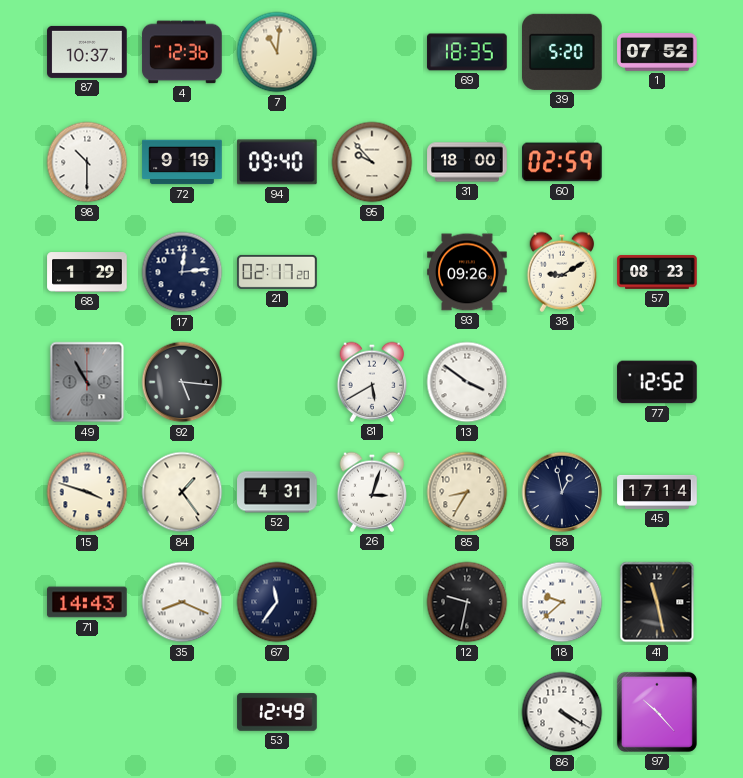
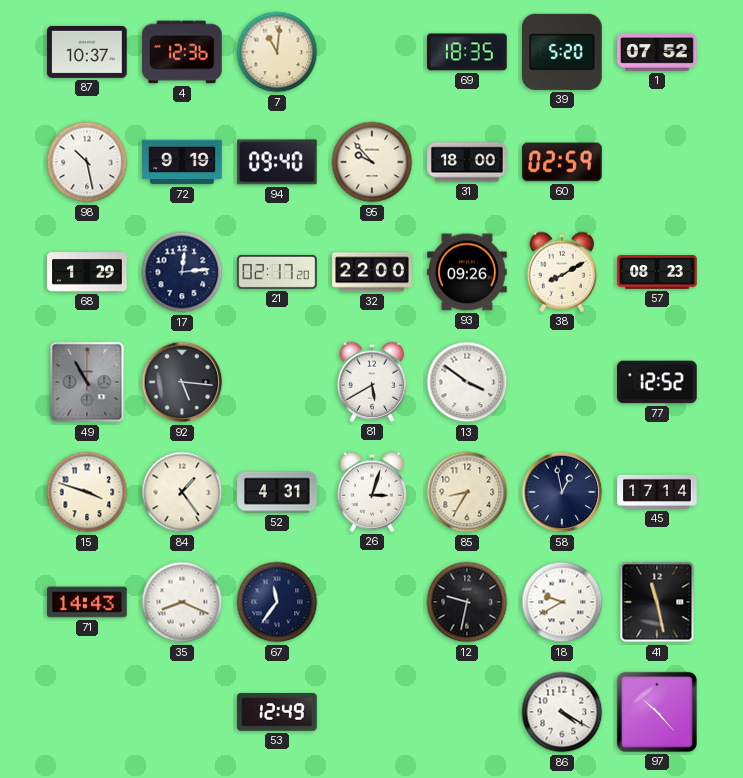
98: 10:30 -> 10:28 (87, 162)
32: none -> 22:00 (372, 272)
38: 9:10 -> 8:10 (562, 272)
18: 9:38 -> 9:40 (562, 602)
